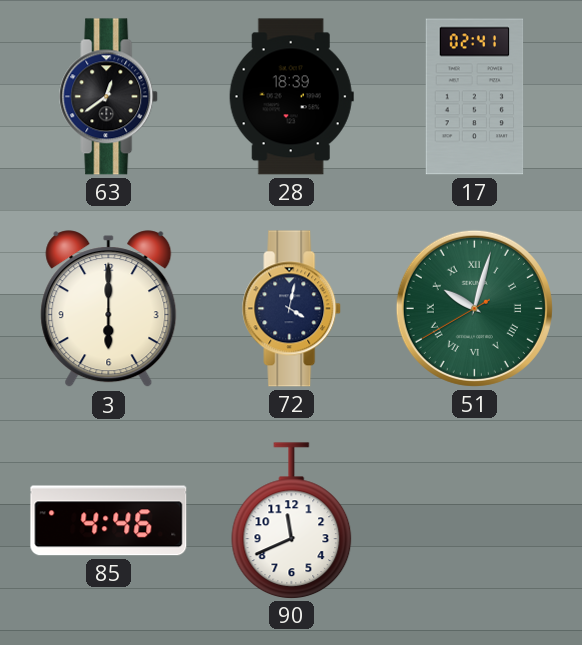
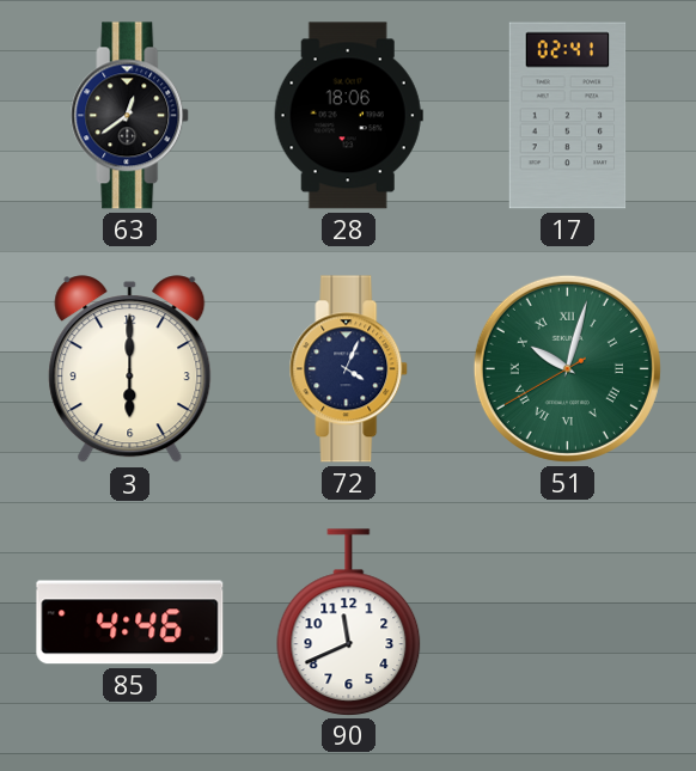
28: 18:39 -> 18:06 (348, 116)
72: 4:02 -> 4:04 (349, 369)
